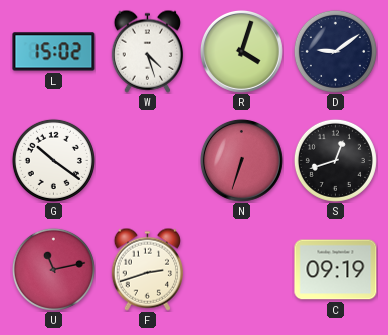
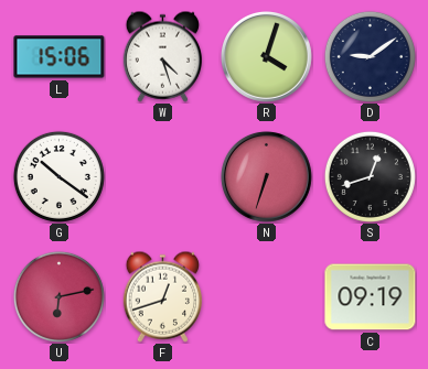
L: 15:02 -> 15:06 (60, 57)
U: 11:13 -> 6:13 (58, 296)
F: 2:42 -> 12:42 (162, 296)
